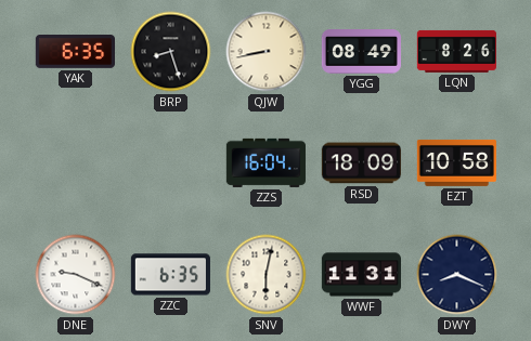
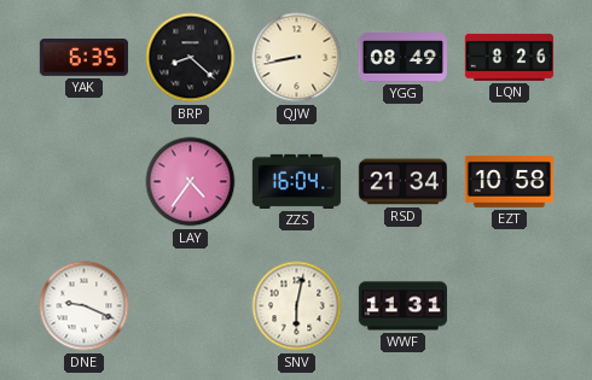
BRP: 8:27 -> 8:22 (191, 58)
LAY: none -> 4:36 (191, 182)
RSD: 18:09 -> 21:34 (402, 182)
ZZC: 6:35 -> none (170, 275)
DWY: 8:19 -> none (457, 275)
